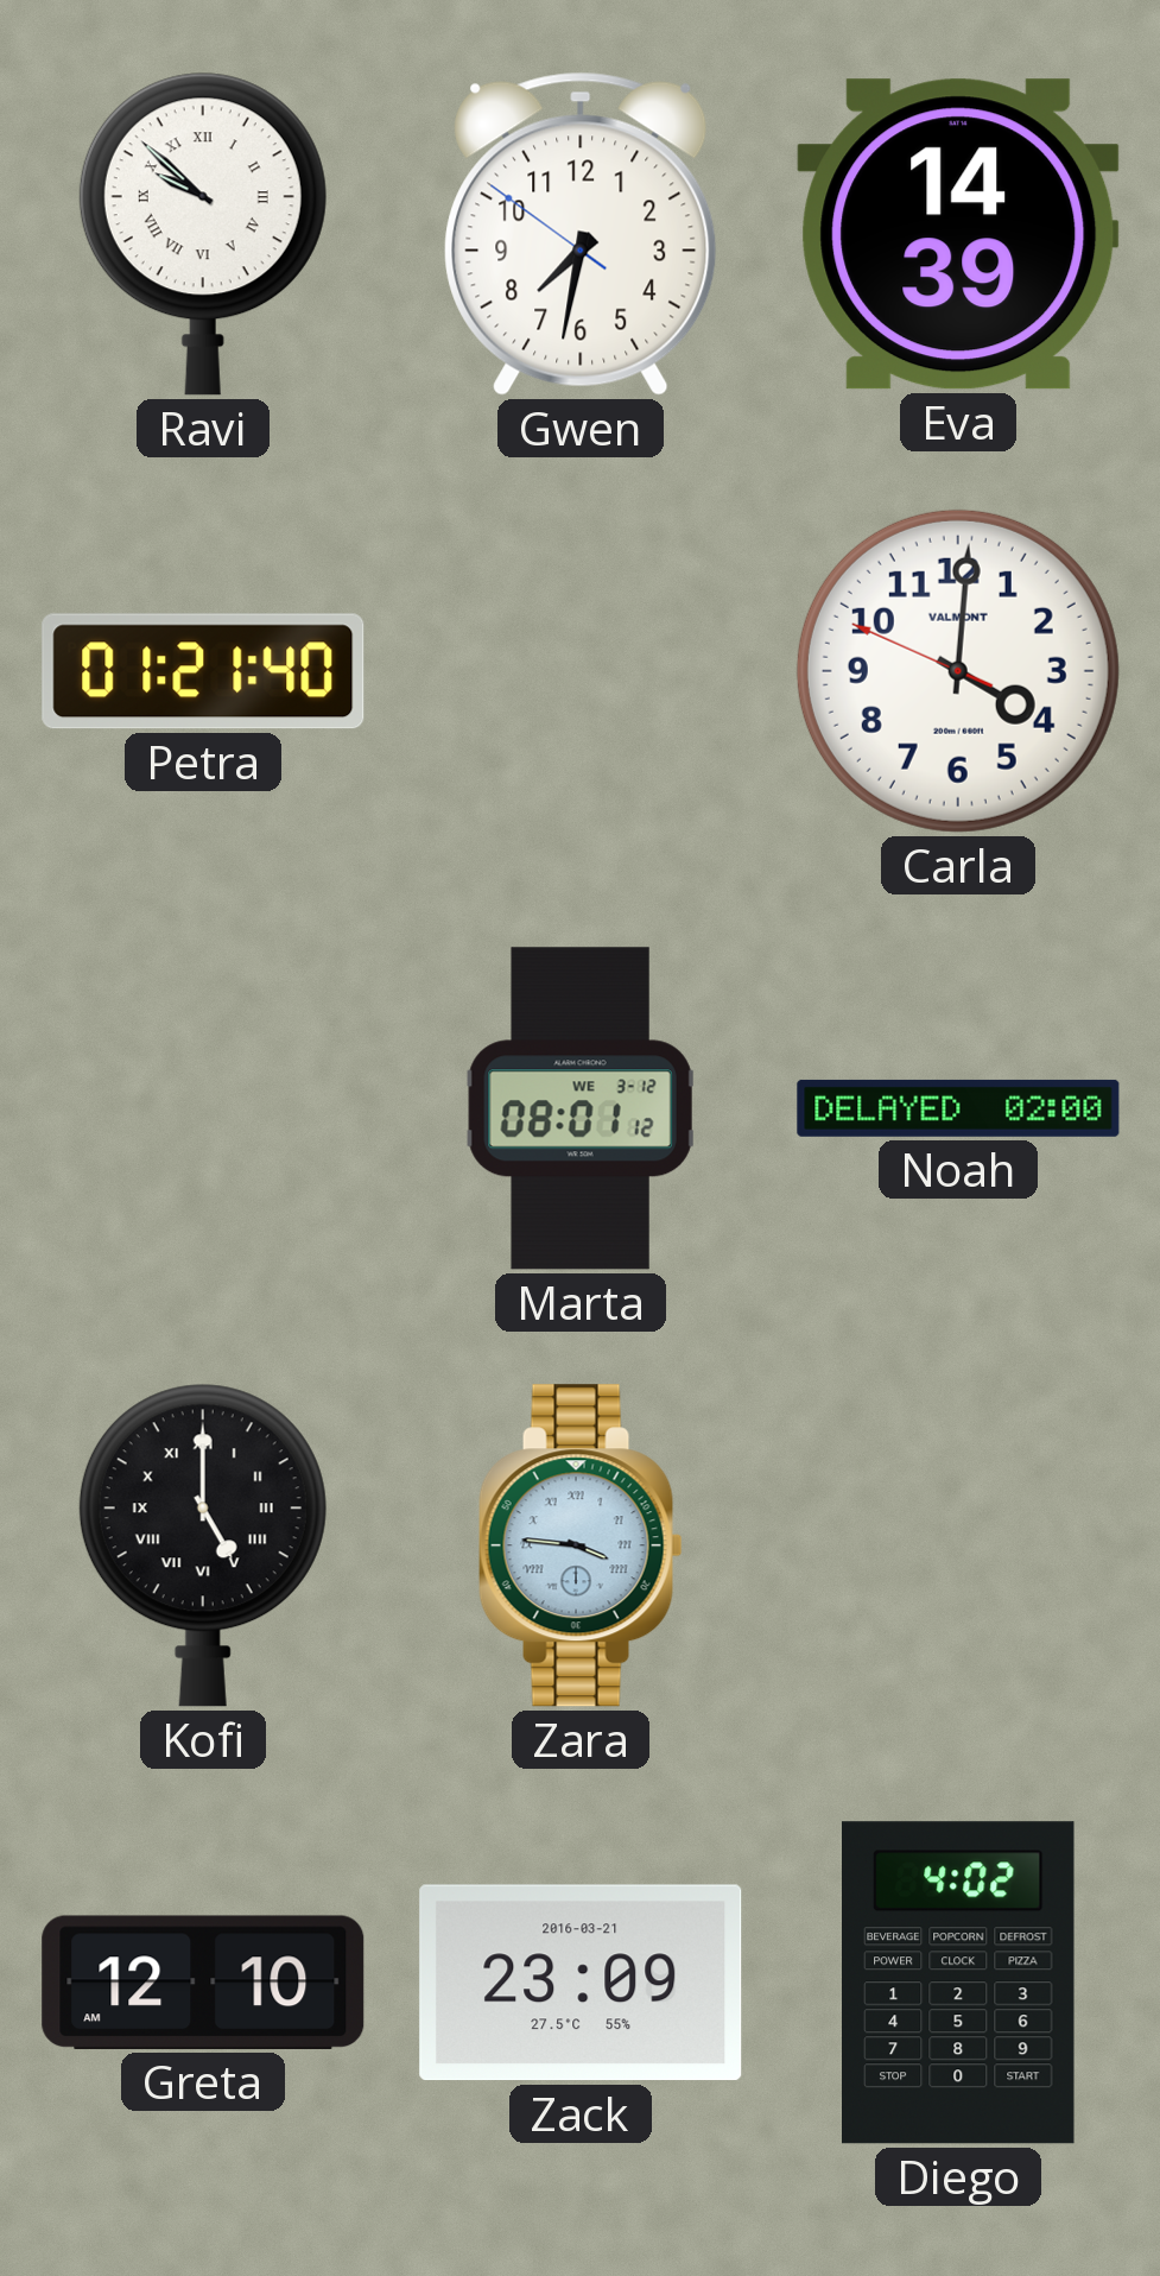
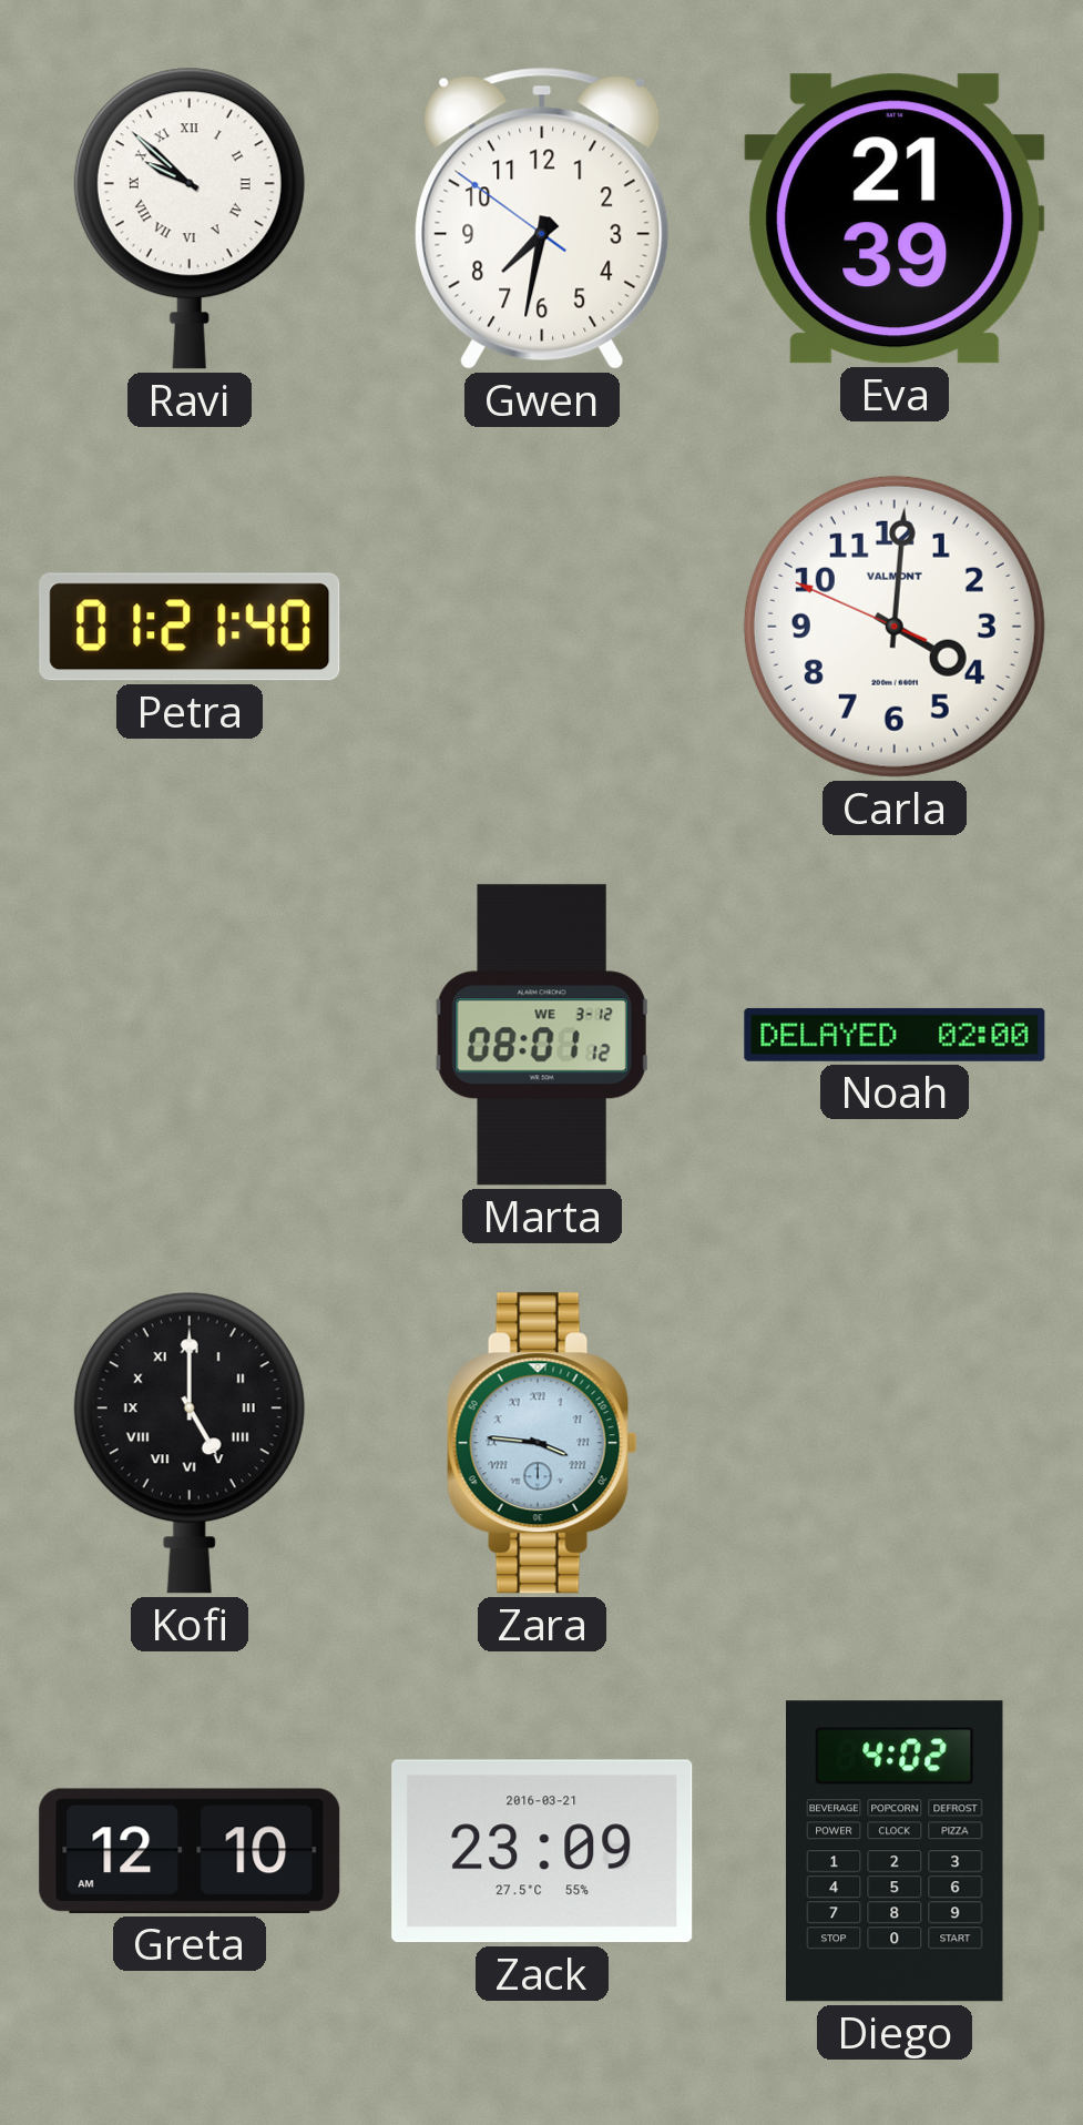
Eva: 14:39 -> 21:39 (895, 218)
